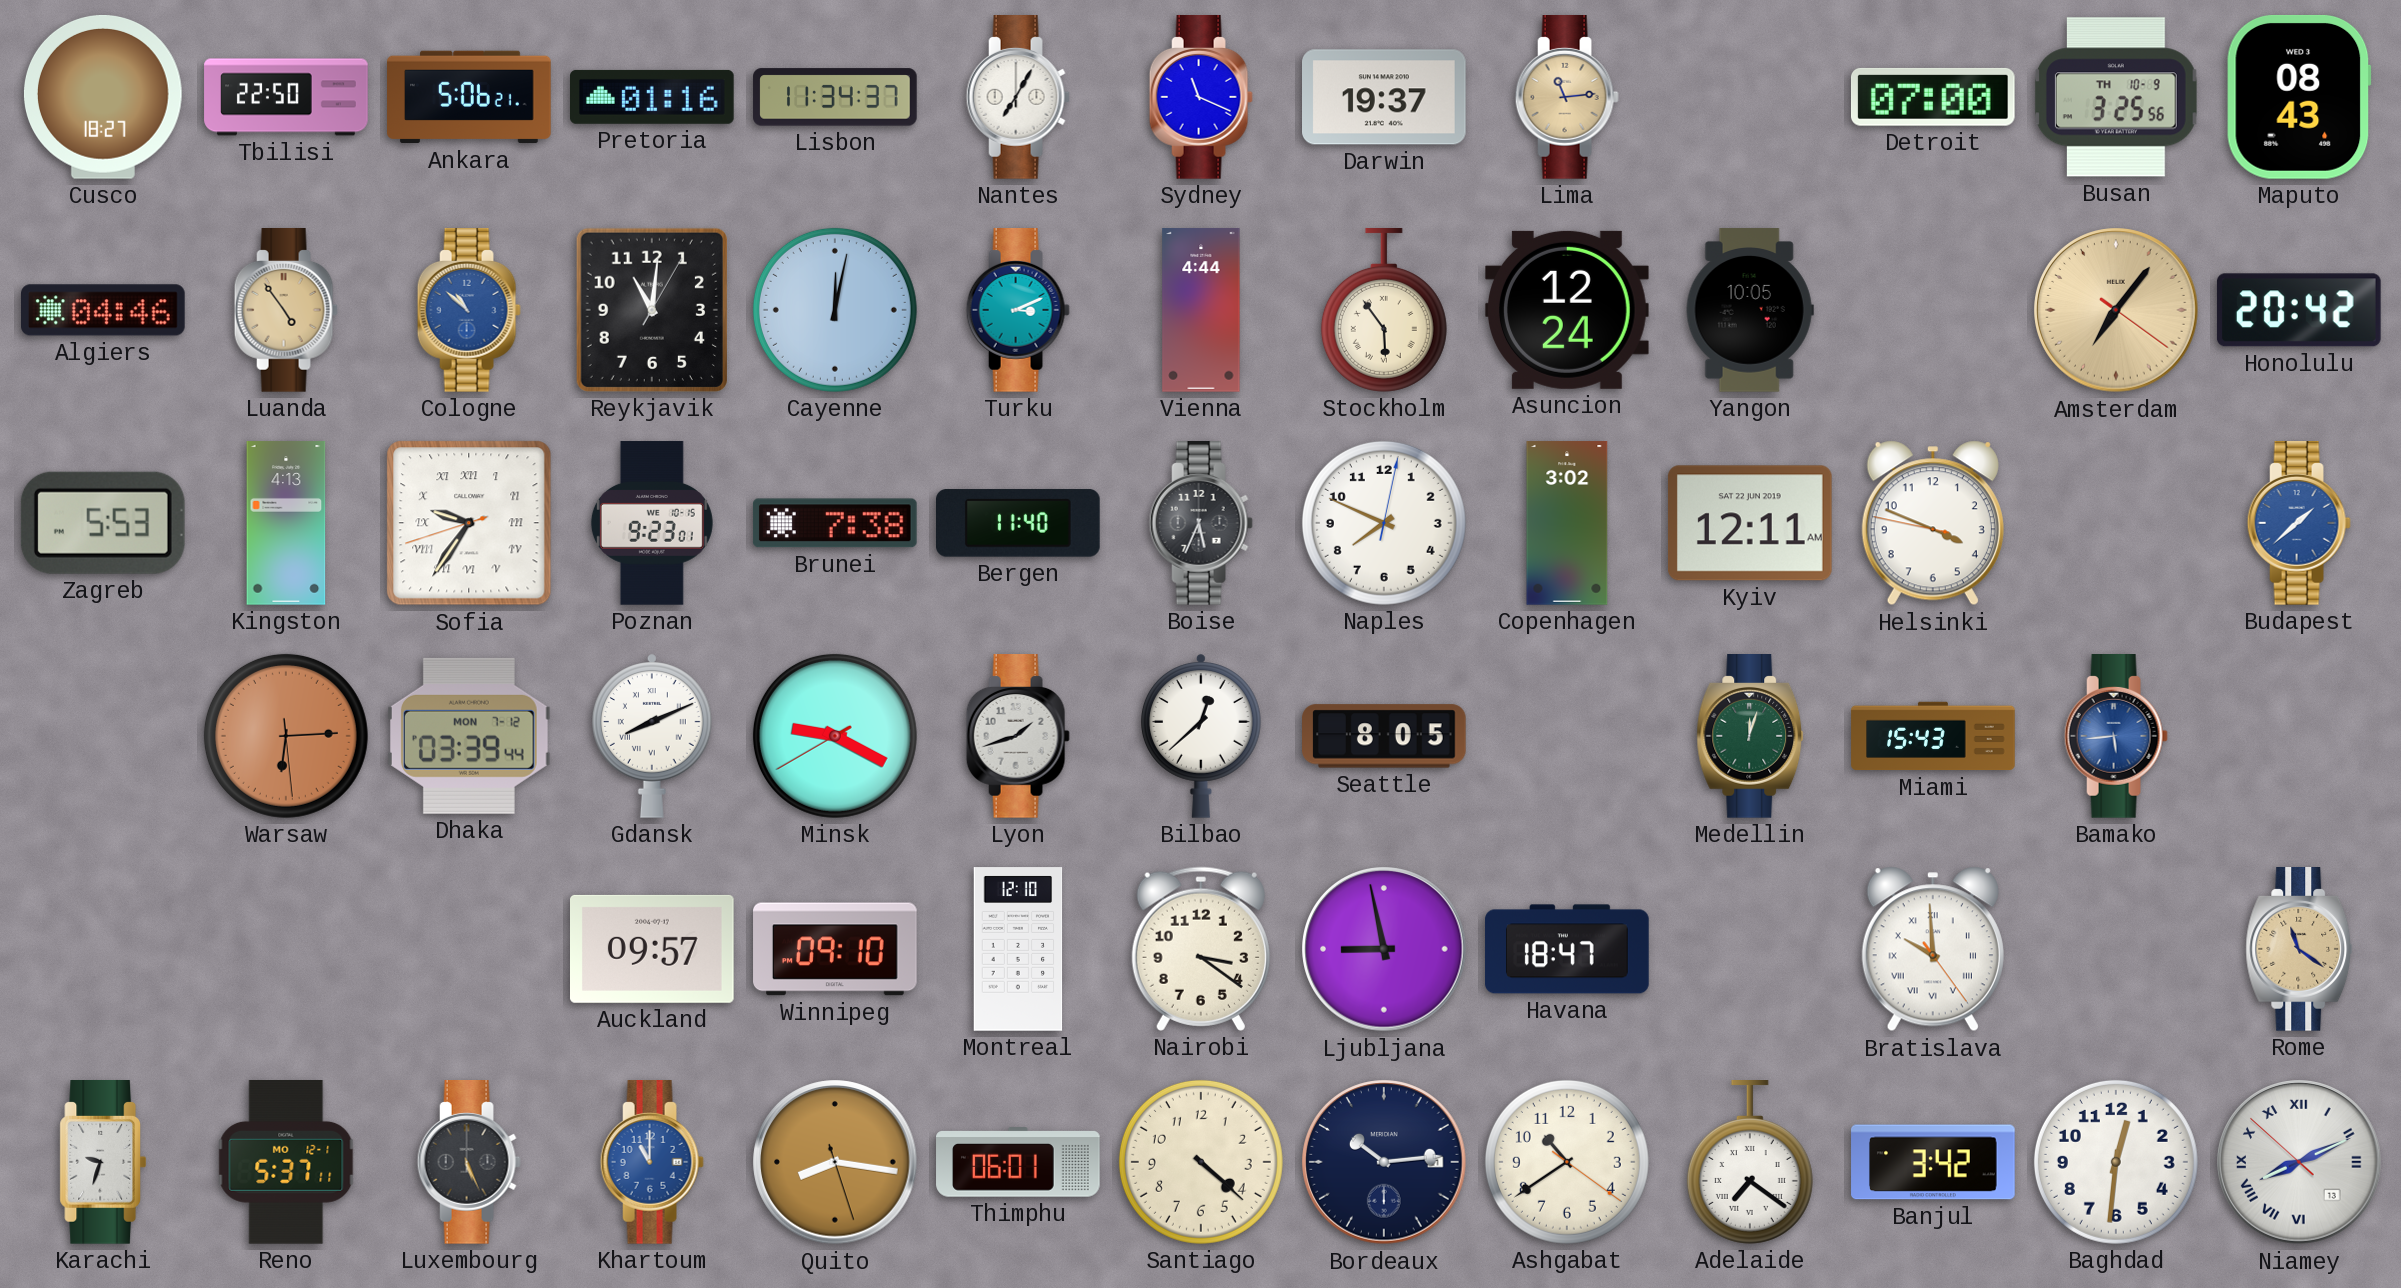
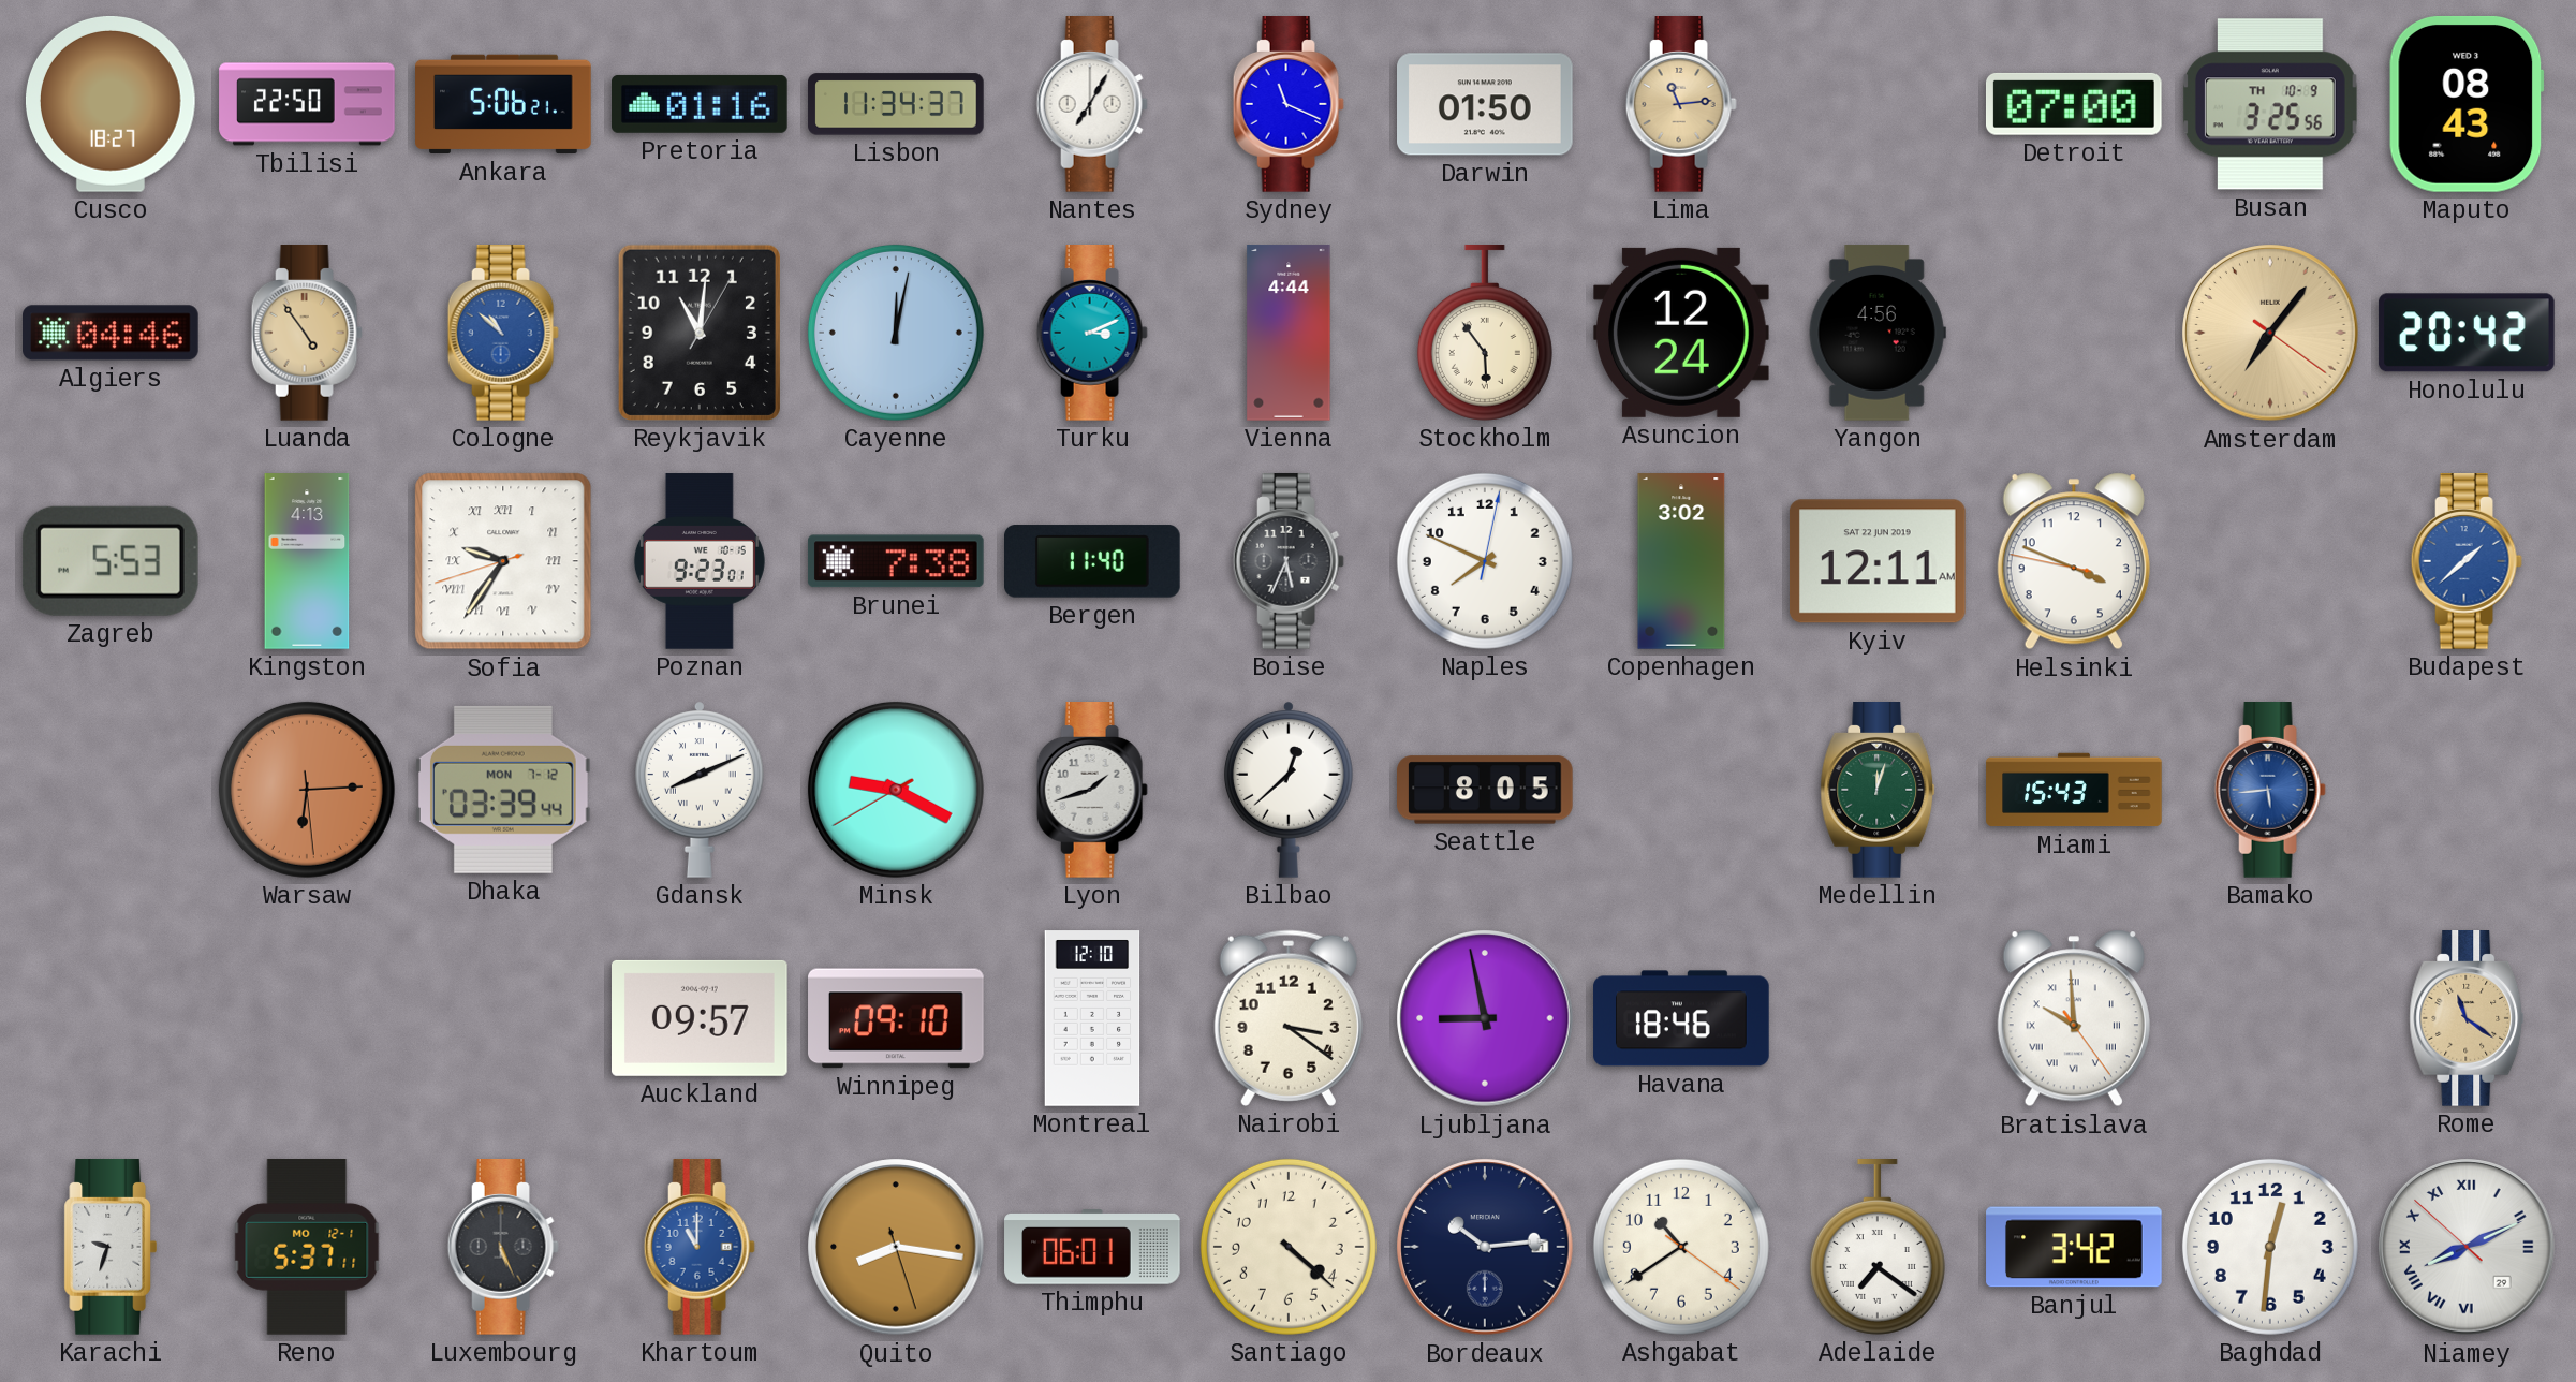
Darwin: 19:37 -> 01:50 (1486, 104)
Yangon: 10:05 -> 4:56 (1878, 333)
Havana: 18:47 -> 18:46 (1681, 1018)
Niamey date: 13 -> 29 (2467, 1247)
